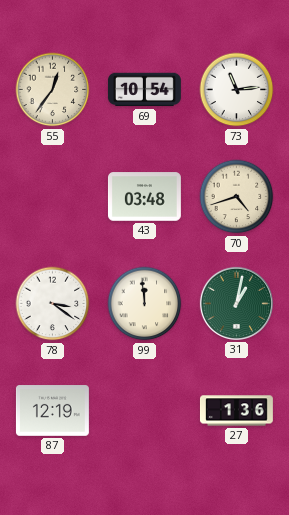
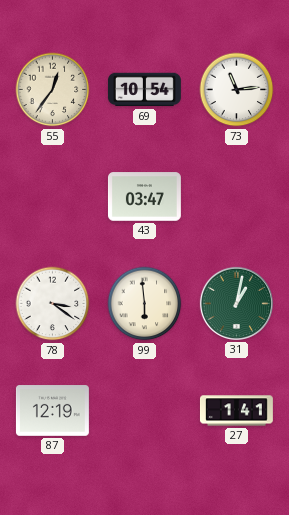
43: 03:48 -> 03:47 (144, 197)
70: 4:42 -> none (237, 197)
99: 11:59 -> 5:59 (145, 304)
27: 1:36 -> 1:41 (236, 411)
